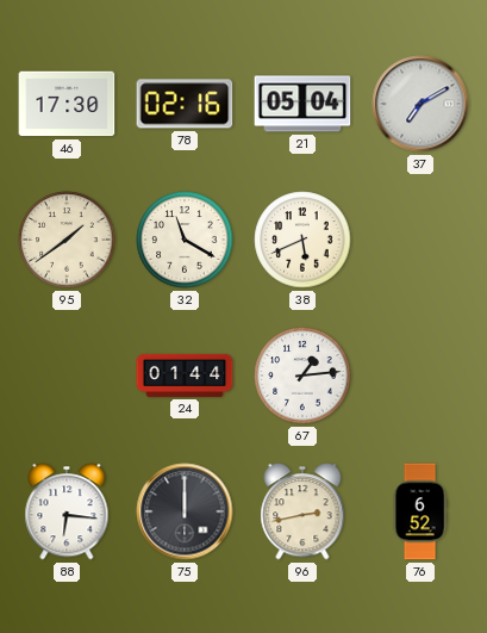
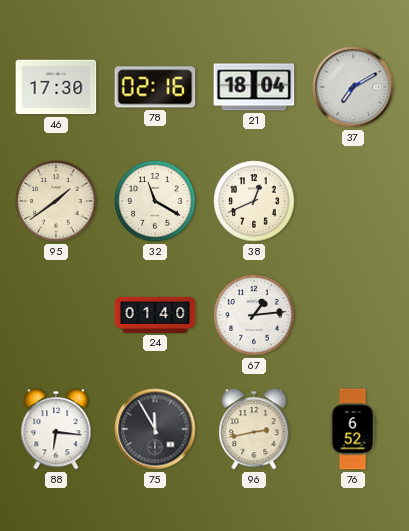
21: 05:04 -> 18:04 (254, 87)
38: 5:41 -> 12:41 (254, 201)
24: 01:44 -> 01:40 (155, 315)
75: 12:00 -> 11:55 (155, 429)
